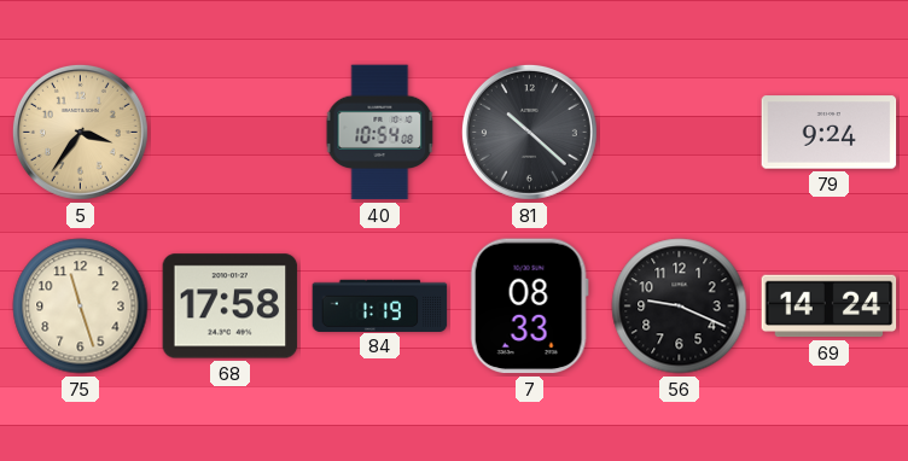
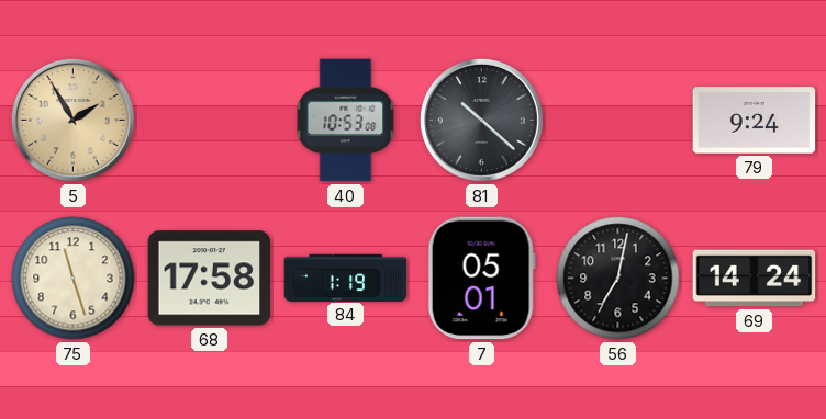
5: 3:36 -> 1:55 (72, 120)
40: 10:54 -> 10:53 (346, 121)
7: 08:33 -> 05:01 (481, 279)
56: 9:19 -> 7:02 (618, 279)
